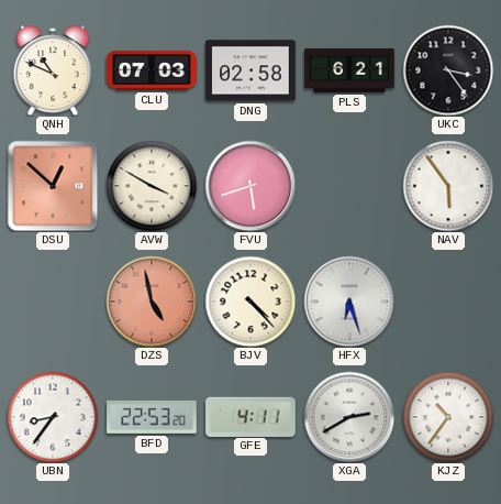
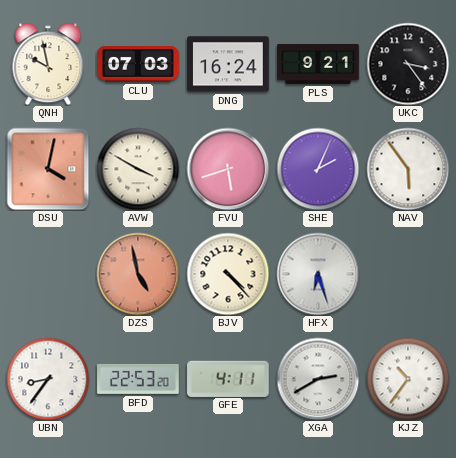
QNH: 10:49 -> 9:58 (48, 64)
DNG: 02:58 -> 16:24 (228, 64)
PLS: 6:21 -> 9:21 (318, 64)
DSU: 12:52 -> 4:02 (48, 169)
SHE: none -> 2:04 (318, 169)
